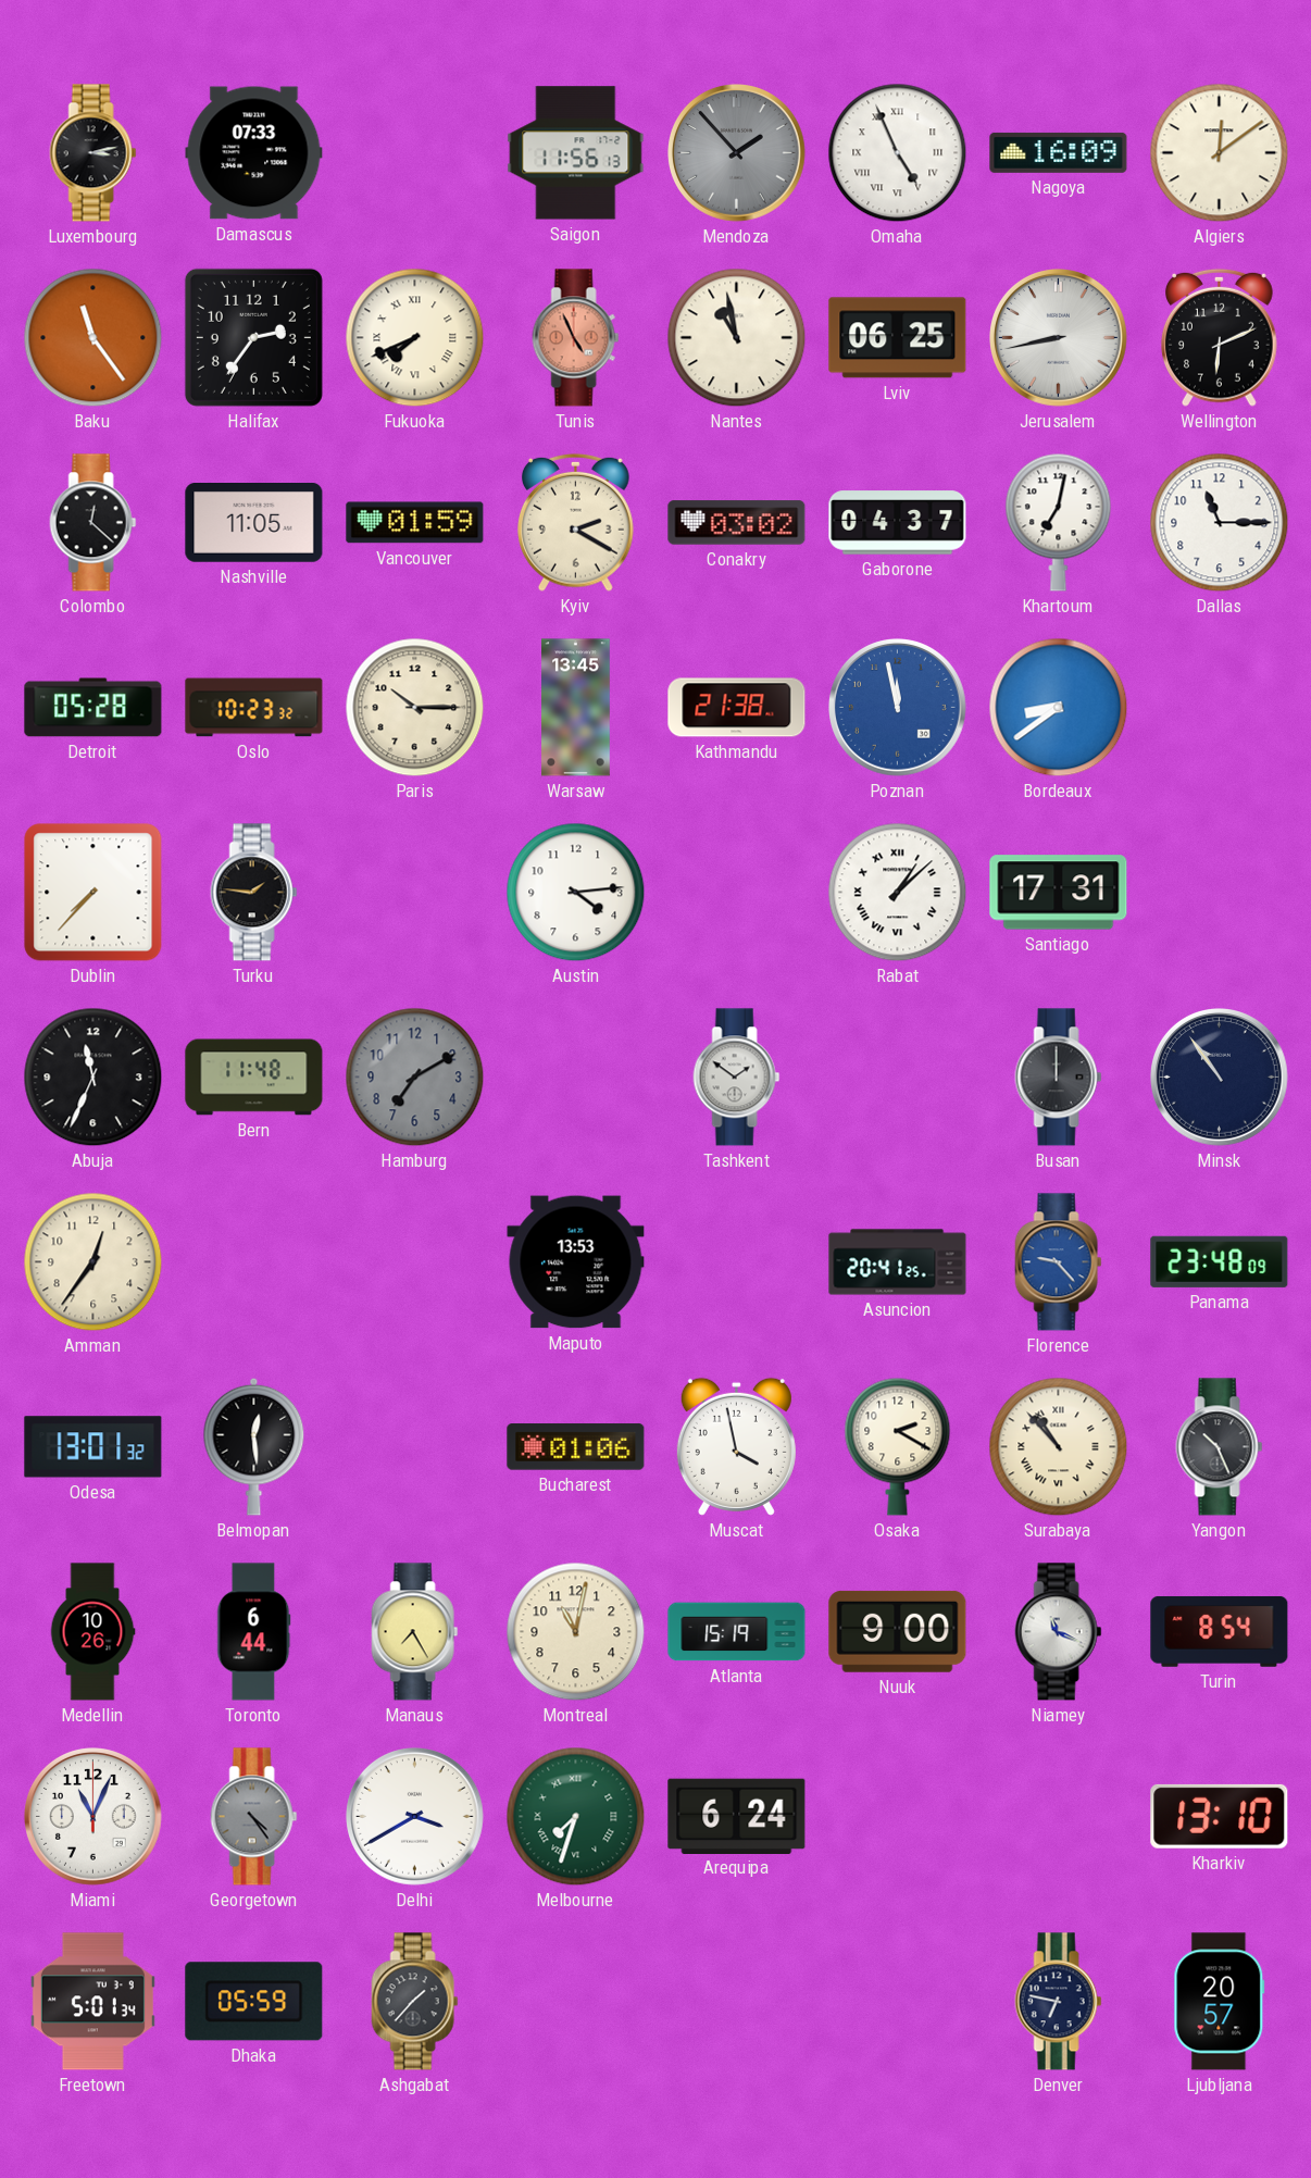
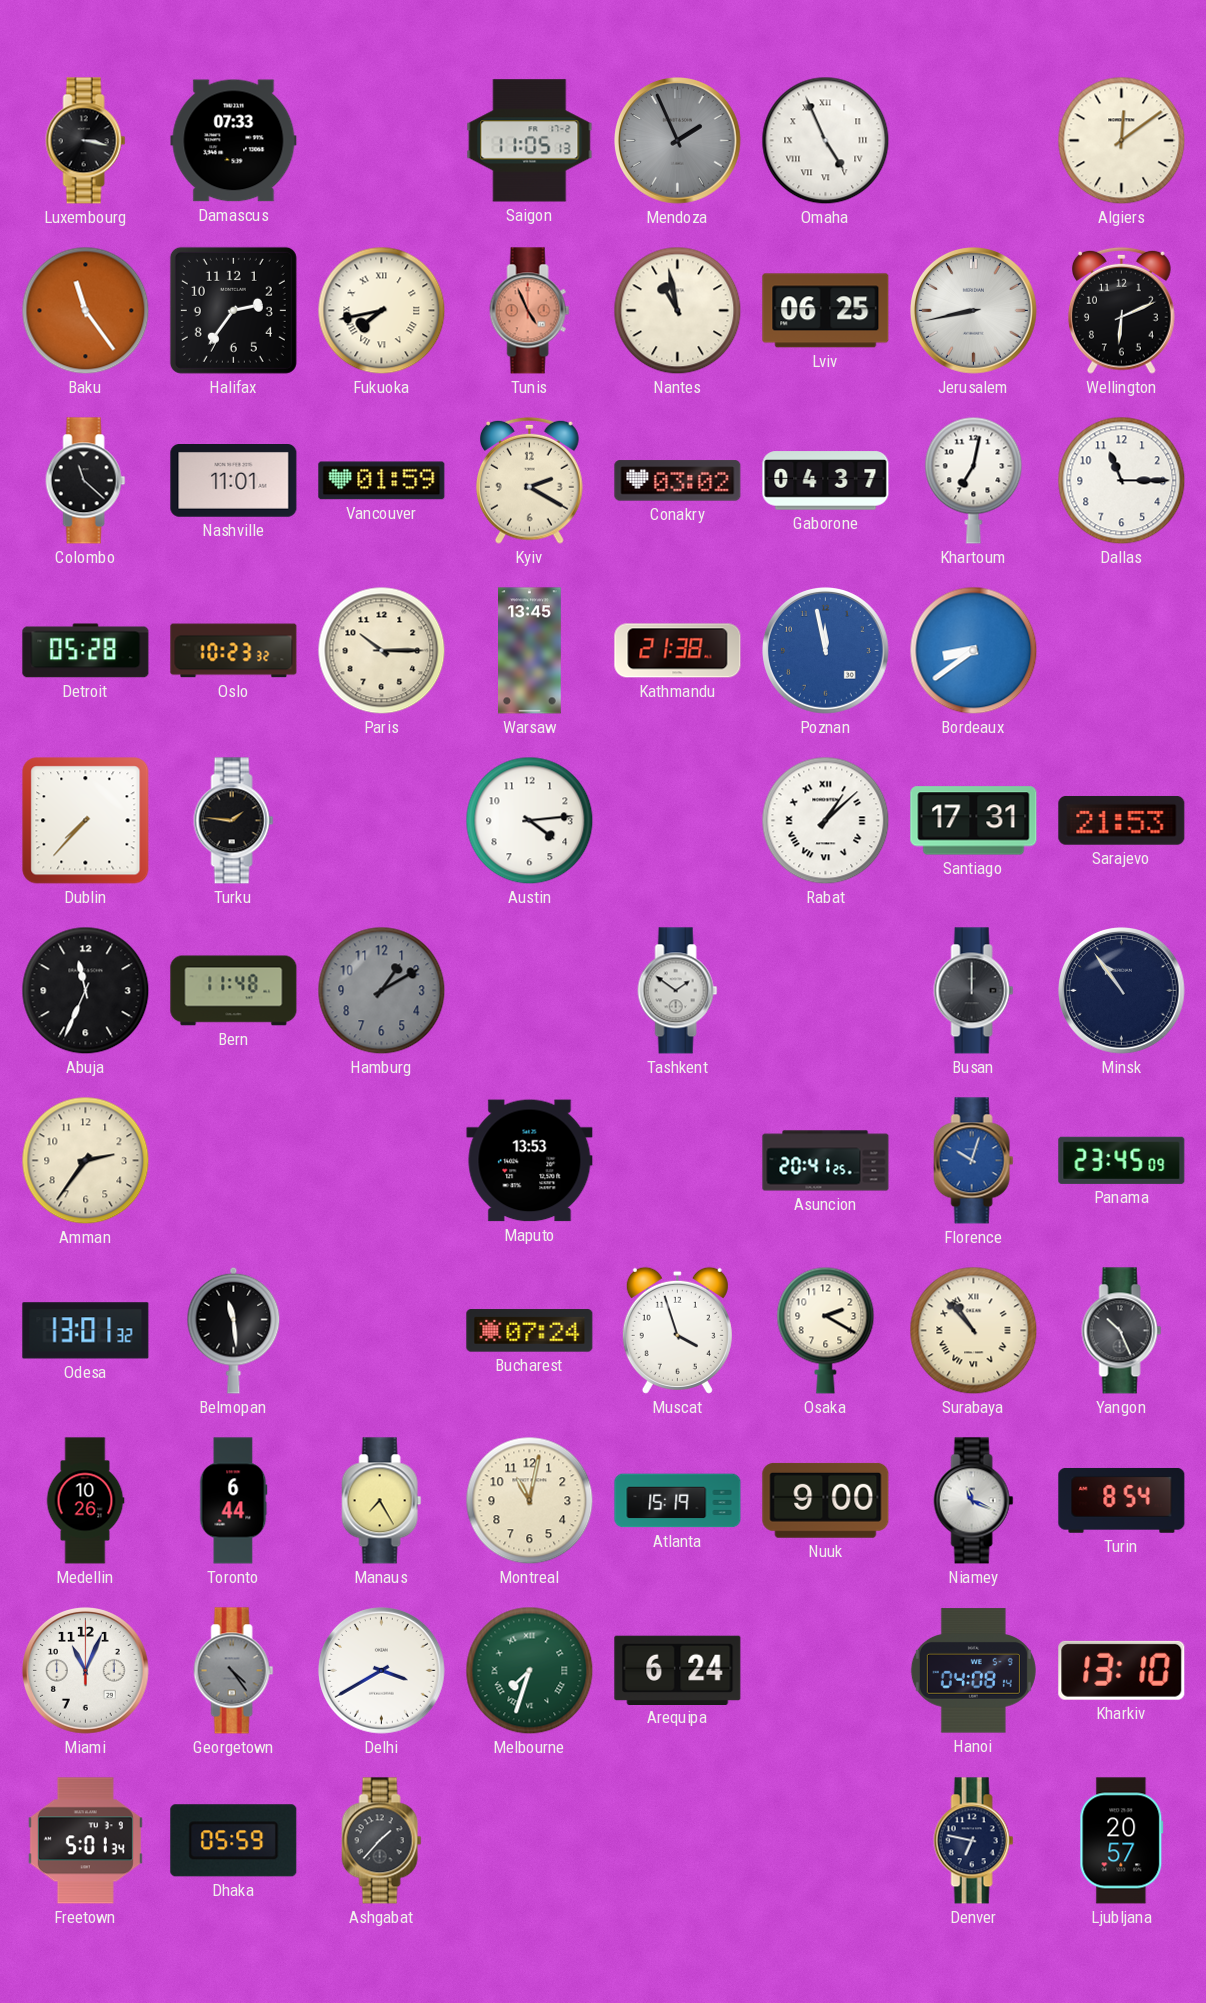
Luxembourg: 3:13 -> 3:17 (86, 141)
Saigon: 11:56 -> 11:05 (530, 141)
Mendoza: 1:53 -> 1:56 (678, 141)
Nagoya: 16:09 -> none (1059, 152)
Fukuoka: 7:41 -> 7:43 (382, 311)
Colombo: 12:22 -> 11:22 (86, 481)
Nashville: 11:05 -> 11:01 (234, 481)
Sarajevo: none -> 21:53 (1122, 820)
Hamburg: 7:10 -> 1:10 (382, 991)
Amman: 12:36 -> 2:36 (86, 1161)
Florence: 9:23 -> 10:03 (974, 1161)
Panama: 23:48 -> 23:45 (1122, 1160)
Belmopan: 12:29 -> 11:29 (234, 1330)
Bucharest: 01:06 -> 07:24 (530, 1331)
Muscat: 3:58 -> 3:57 (677, 1330)
Hanoi: none -> 04:08 (973, 1671)
